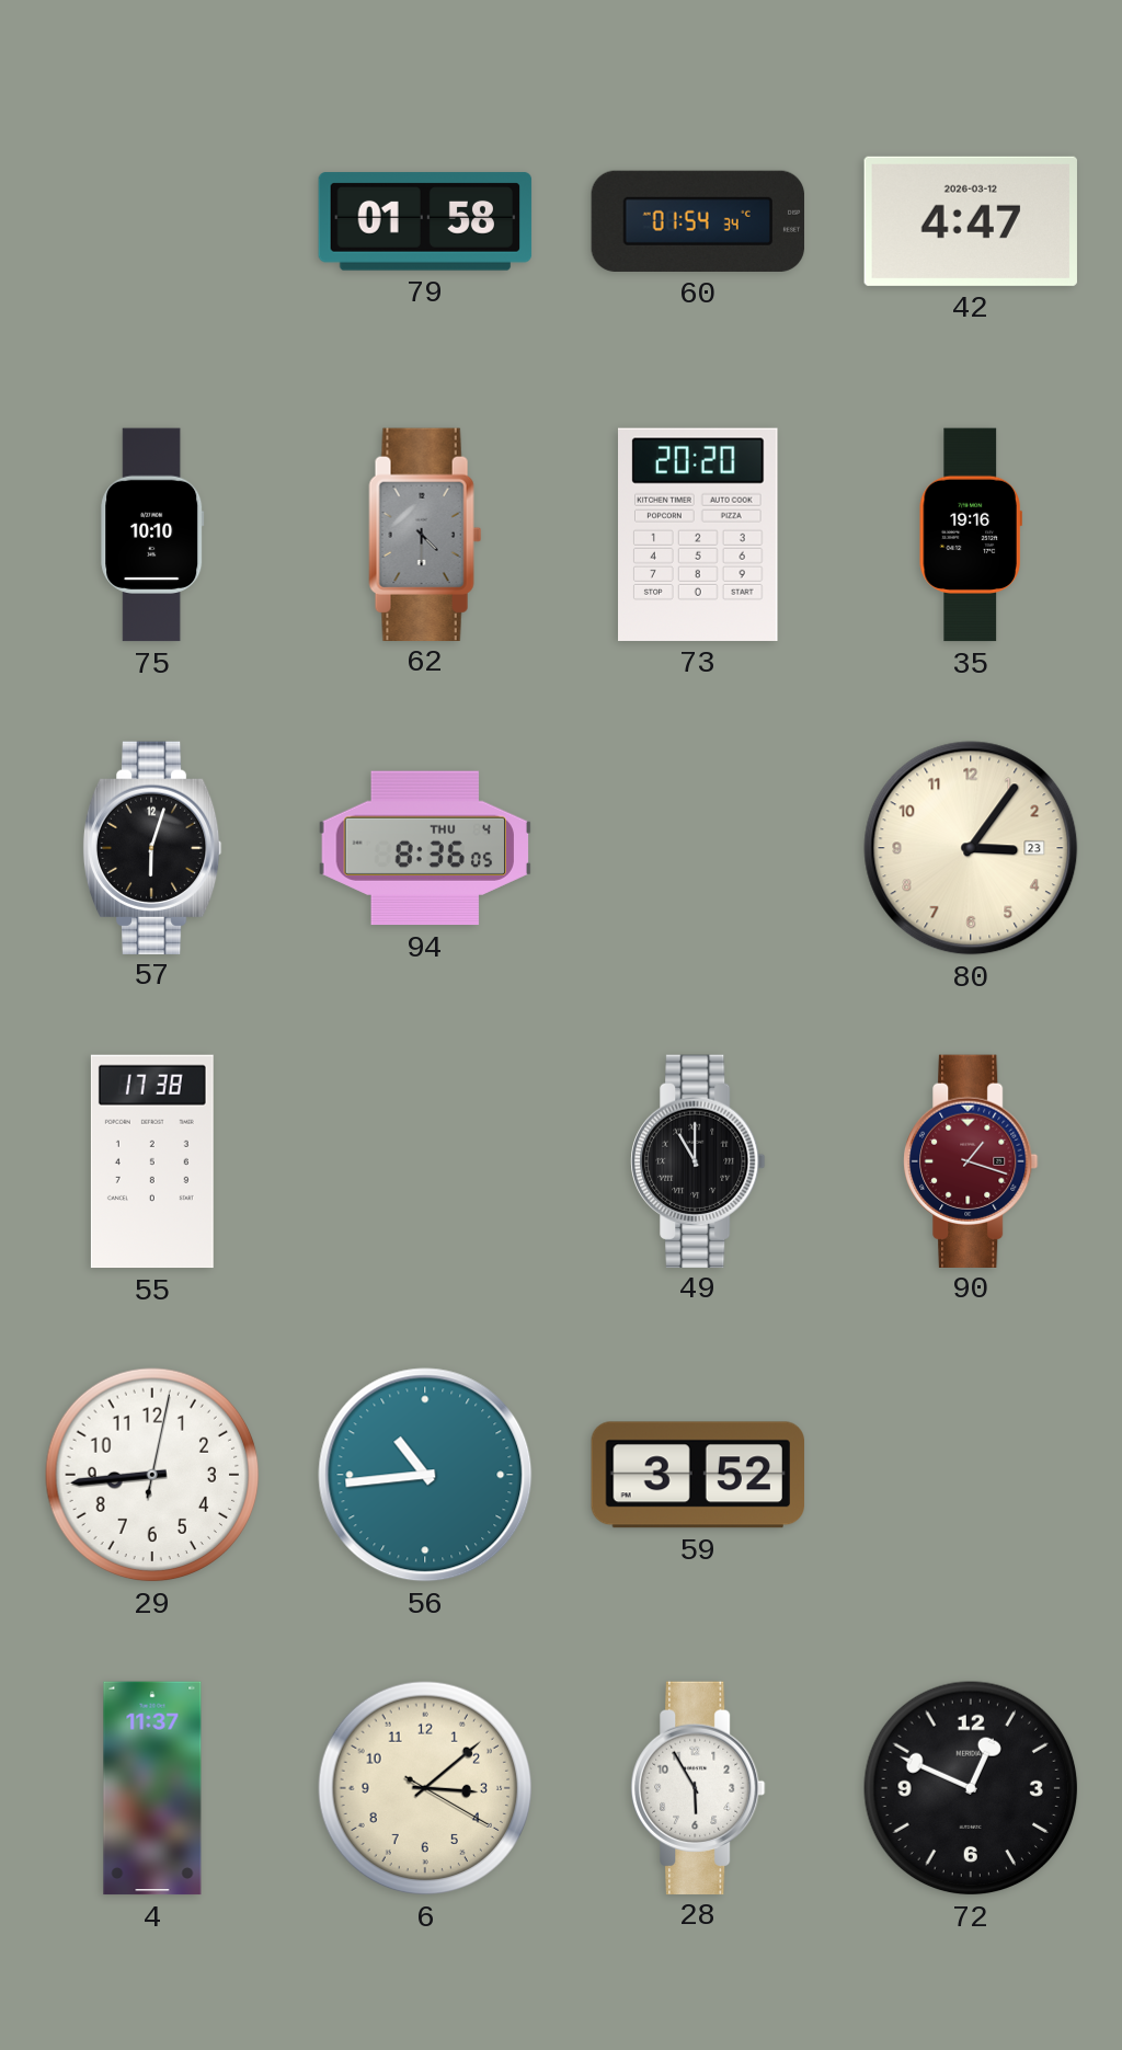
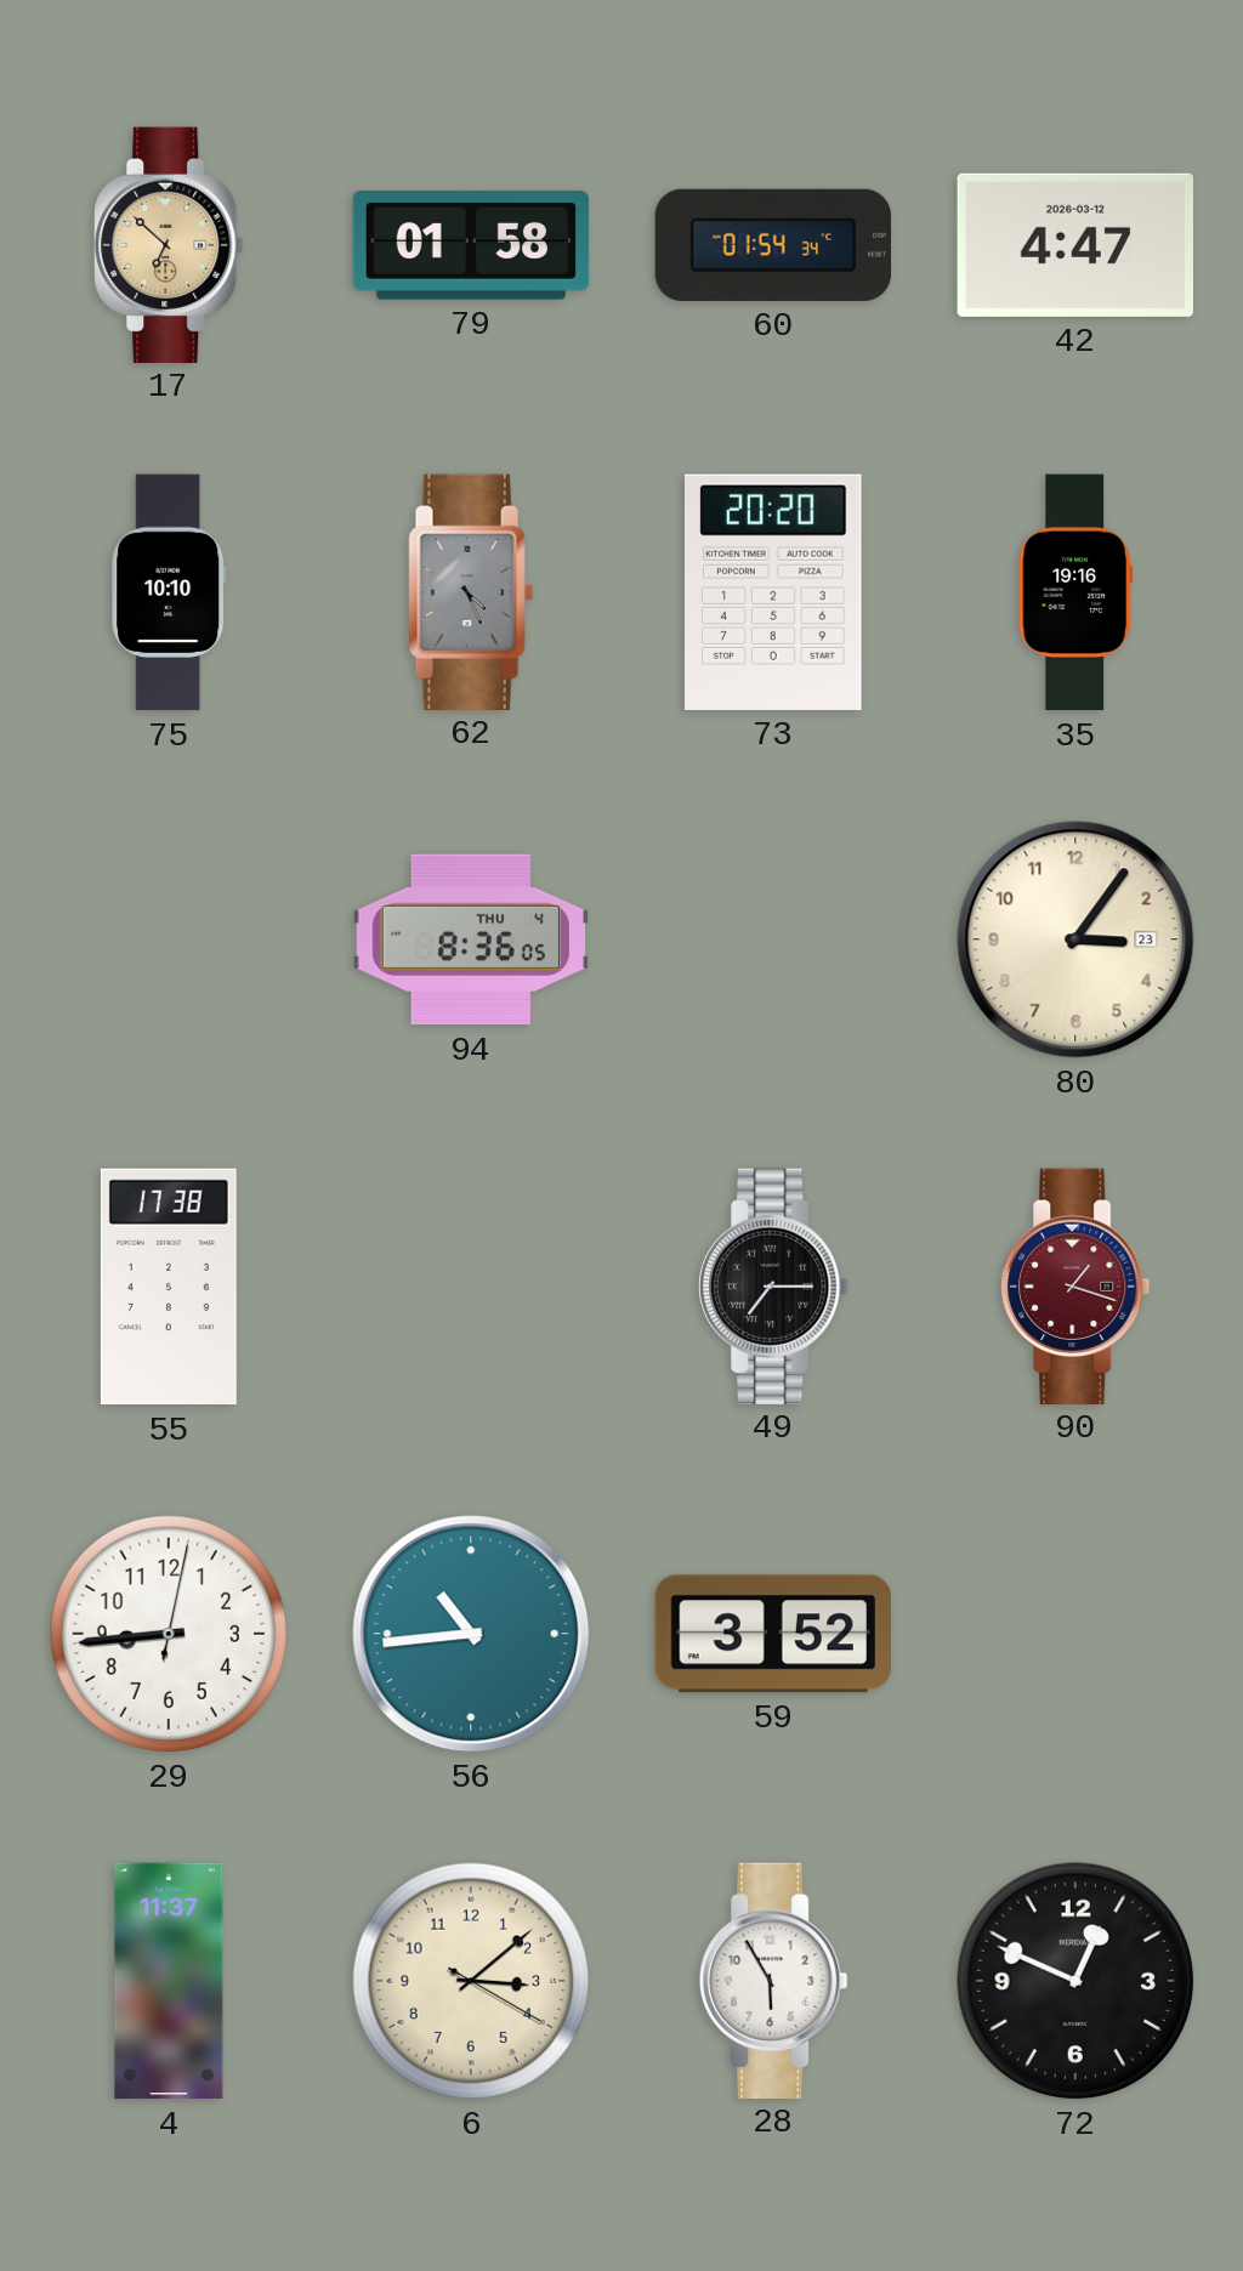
17: none -> 6:52 (169, 244)
62: 4:30 -> 4:26 (471, 591)
57: 6:03 -> none (152, 847)
49: 11:00 -> 7:15 (773, 1285)
